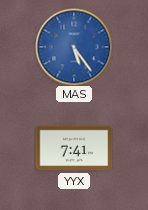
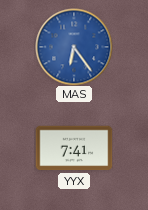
MAS: 5:24 -> 6:24 (74, 47)
